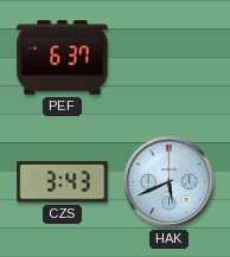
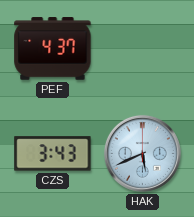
PEF: 6:37 -> 4:37 (53, 49)
